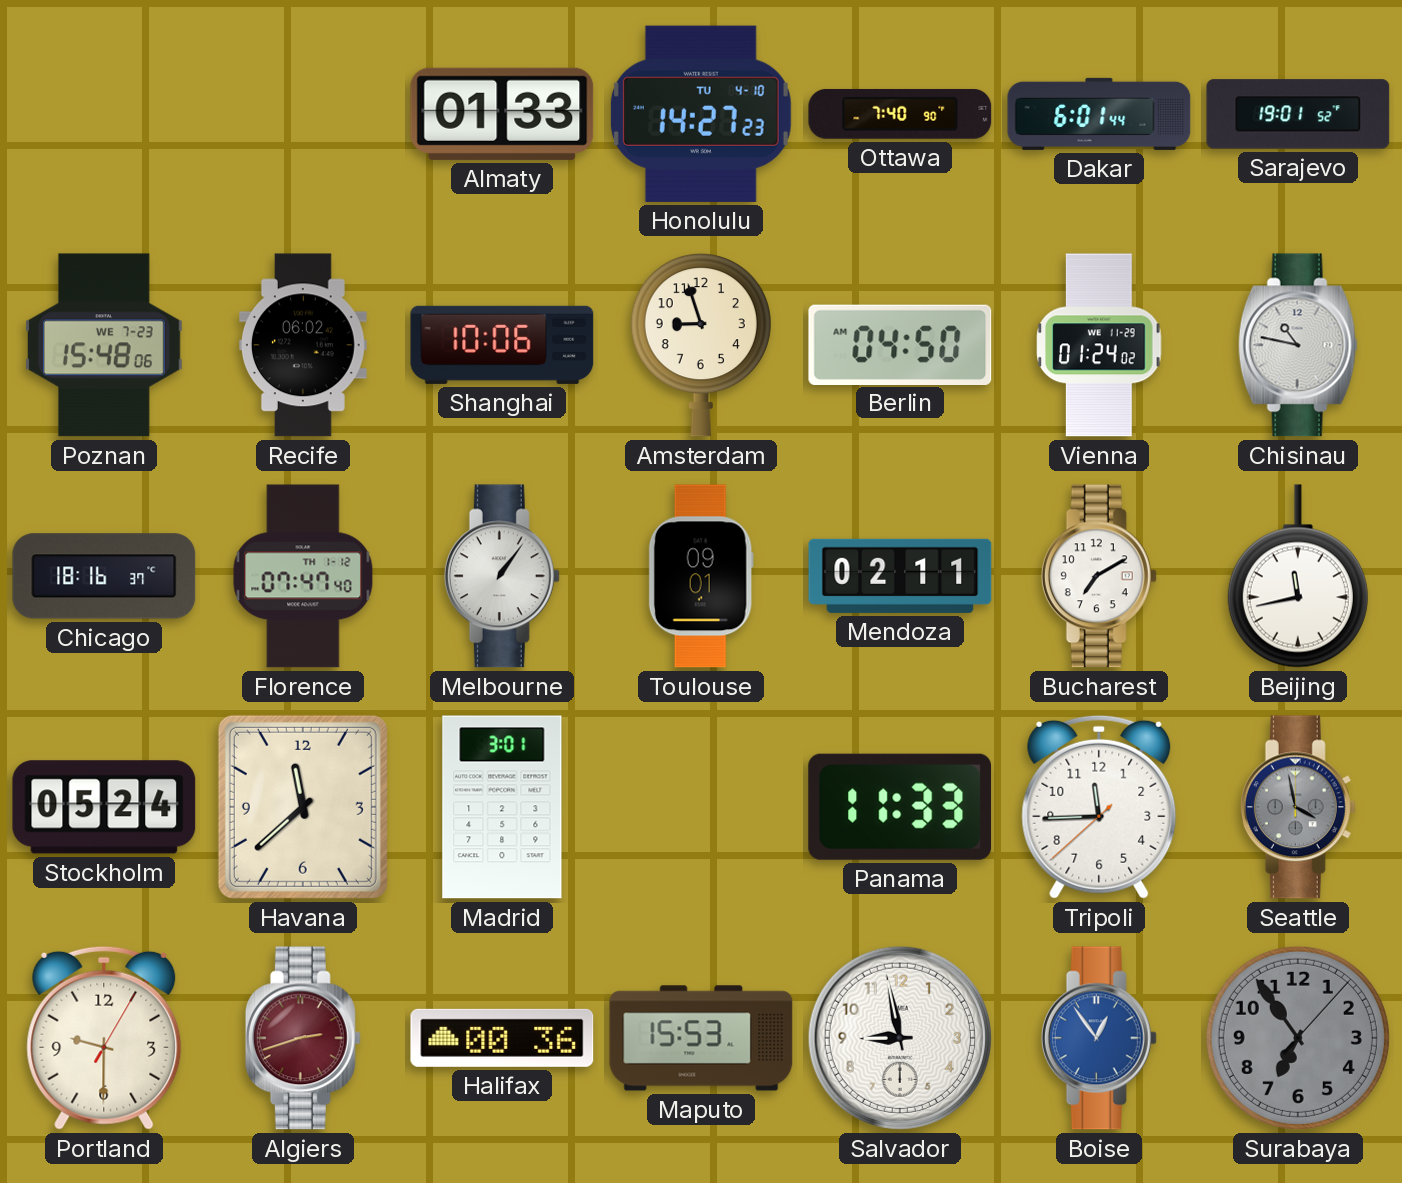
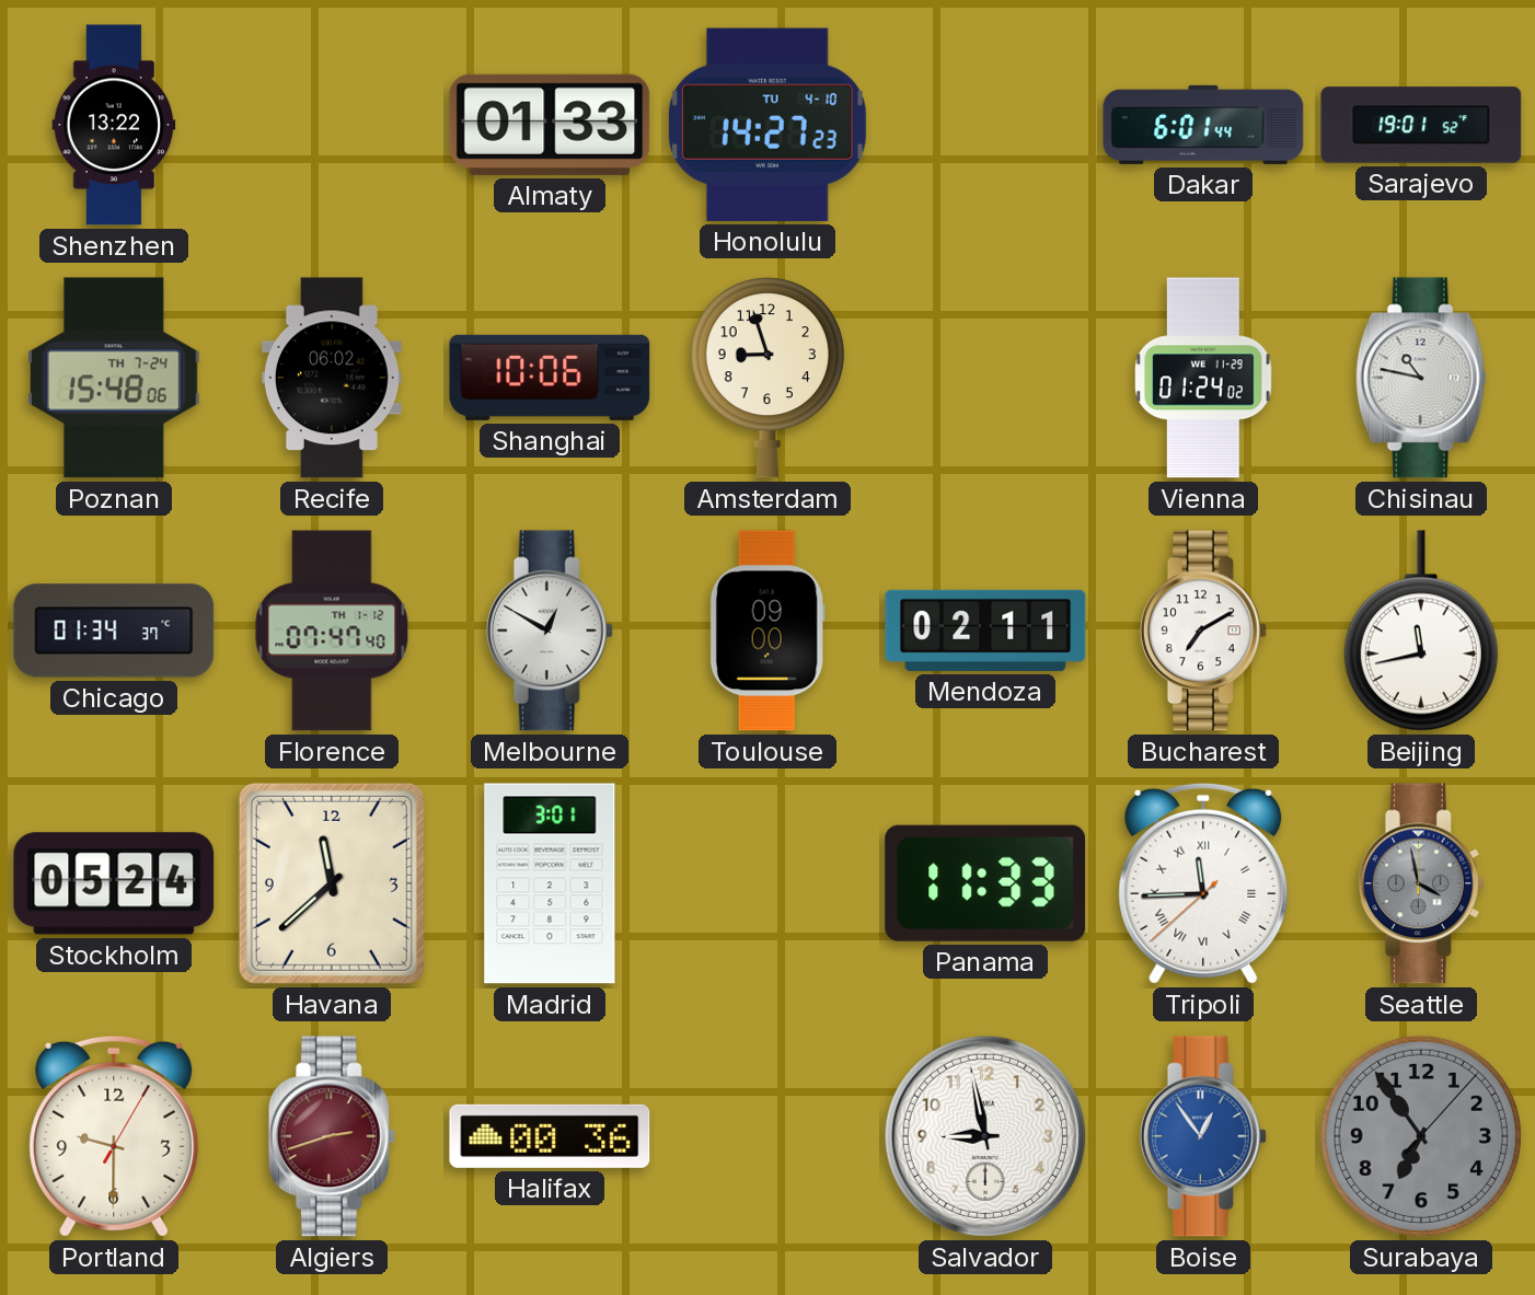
Shenzhen: none -> 13:22 (114, 125)
Ottawa: 7:40 -> none (900, 114)
Poznan date: WE 7-23 -> TH 7-24 (114, 378)
Berlin: 04:50 -> none (900, 344)
Chicago: 18:16 -> 01:34 (114, 631)
Melbourne: 1:06 -> 12:50 (550, 631)
Toulouse: 09:01 -> 09:00 (767, 631)
Tripoli numerals: Arabic -> Roman (1203, 883)
Maputo: 15:53 -> none (701, 1038)
